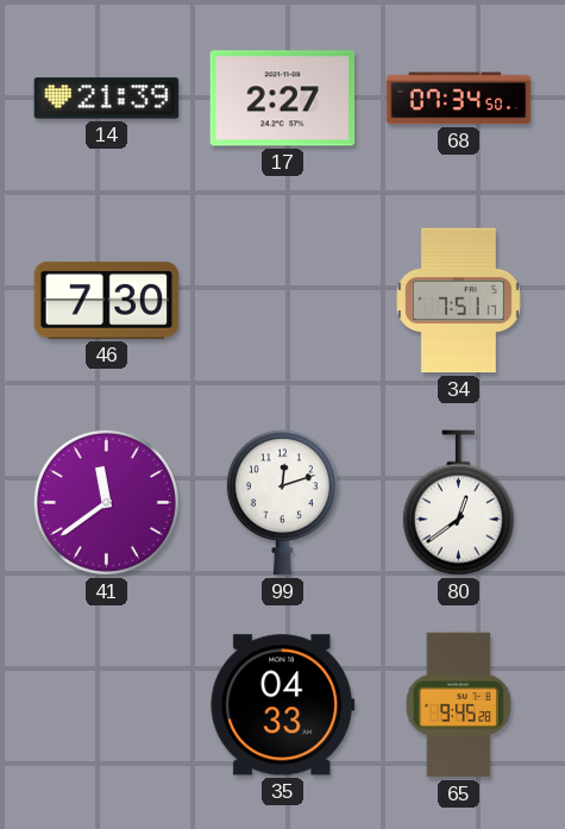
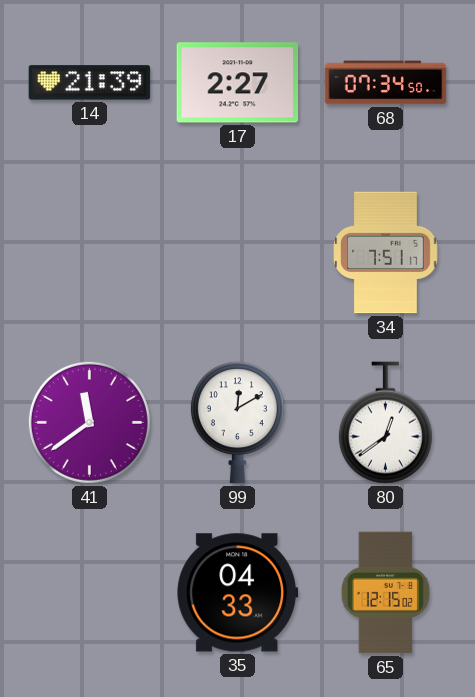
46: 7:30 -> none (107, 300)
99: 12:12 -> 12:10 (237, 423)
65: 9:45 -> 12:15 (385, 593)
